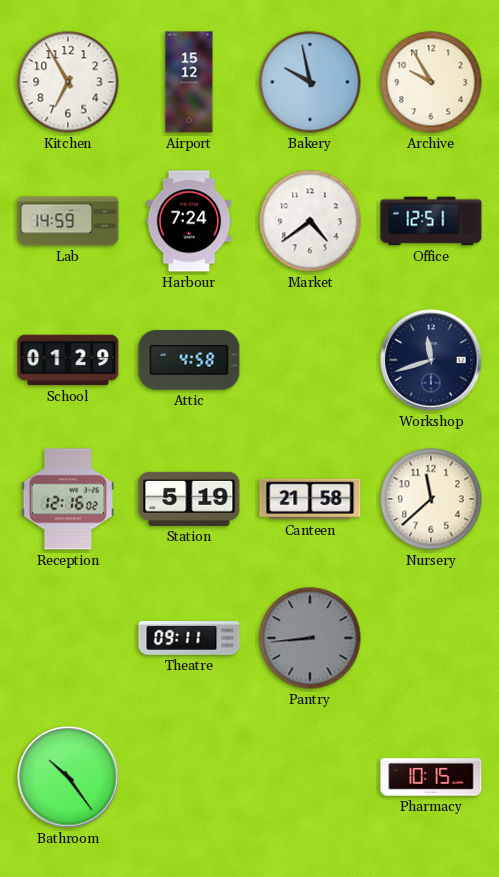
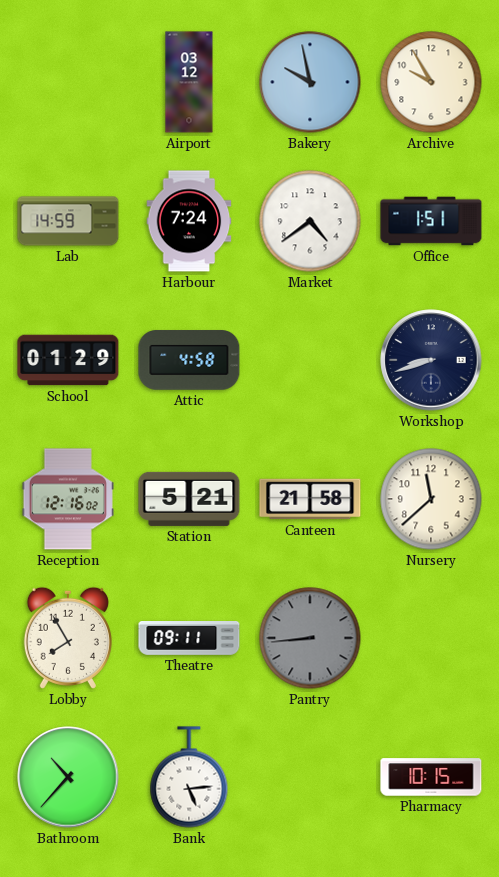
Kitchen: 6:55 -> none (68, 82)
Airport: 15:12 -> 03:12 (189, 82)
Office: 12:51 -> 1:51 (431, 221)
Workshop: 11:42 -> 8:42 (431, 360)
Station: 5:19 -> 5:21 (189, 499)
Lobby: none -> 7:55 (68, 638)
Bathroom: 10:24 -> 10:37 (68, 777)
Bank: none -> 5:14 (189, 777)
